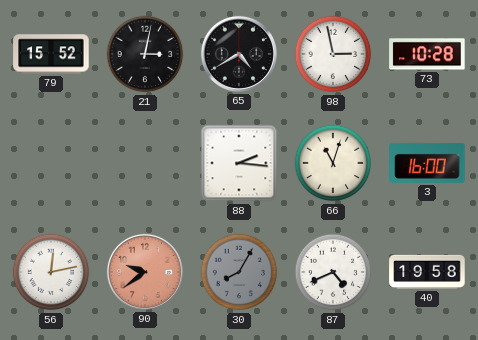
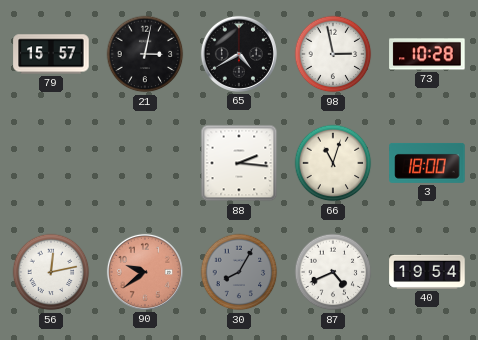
79: 15:52 -> 15:57 (51, 54)
3: 16:00 -> 18:00 (427, 163)
40: 19:58 -> 19:54 (427, 272)
